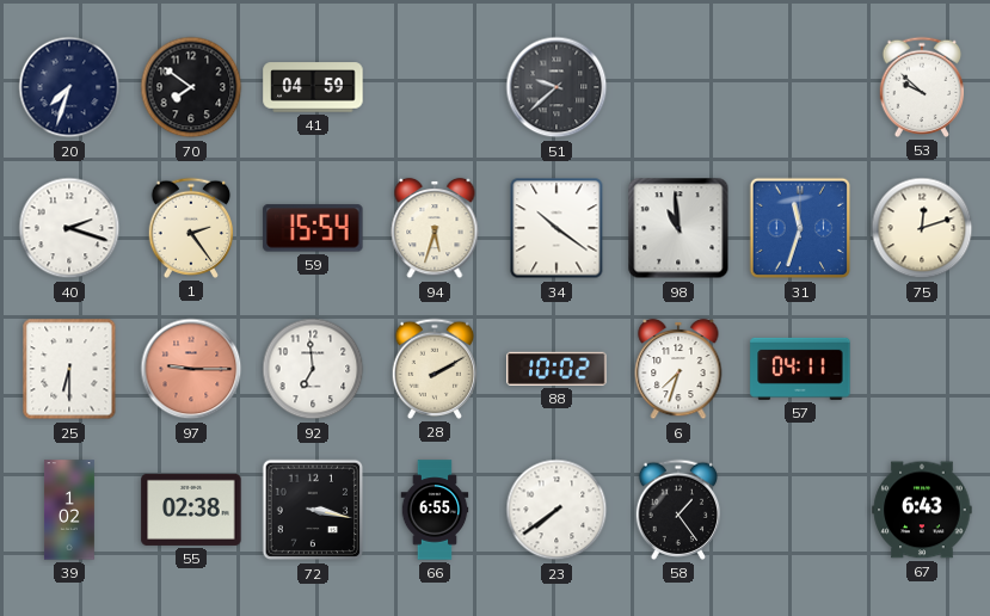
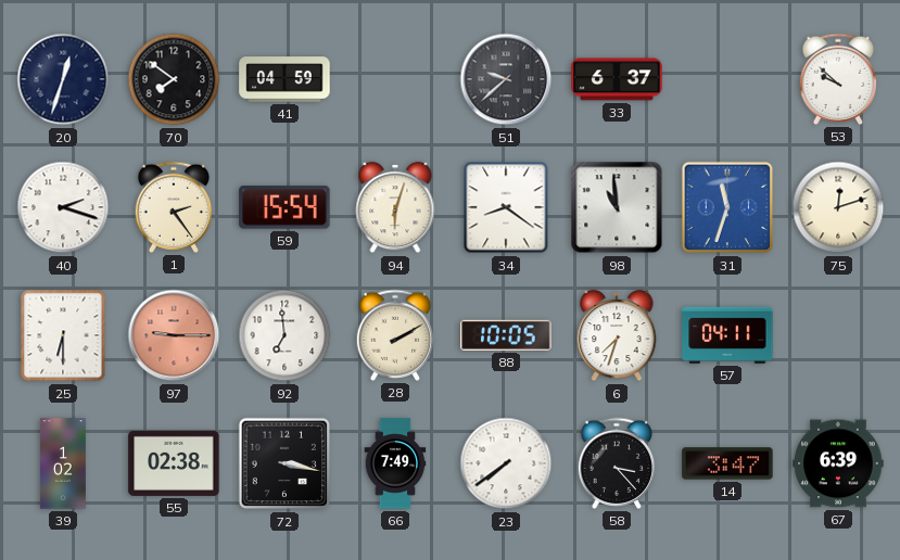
20: 7:33 -> 12:33 (63, 79)
33: none -> 6:37 (617, 79)
94: 5:33 -> 6:03 (395, 207)
34: 10:21 -> 8:21 (506, 207)
88: 10:02 -> 10:05 (506, 335)
66: 6:55 -> 7:49 (395, 463)
58: 1:24 -> 3:23 (617, 463)
14: none -> 3:47 (727, 463)
67: 6:43 -> 6:39 (838, 463)
